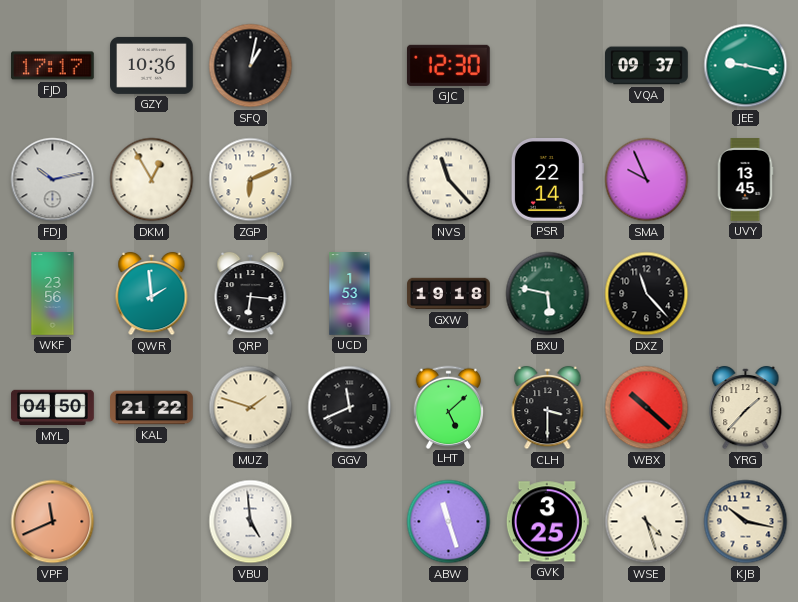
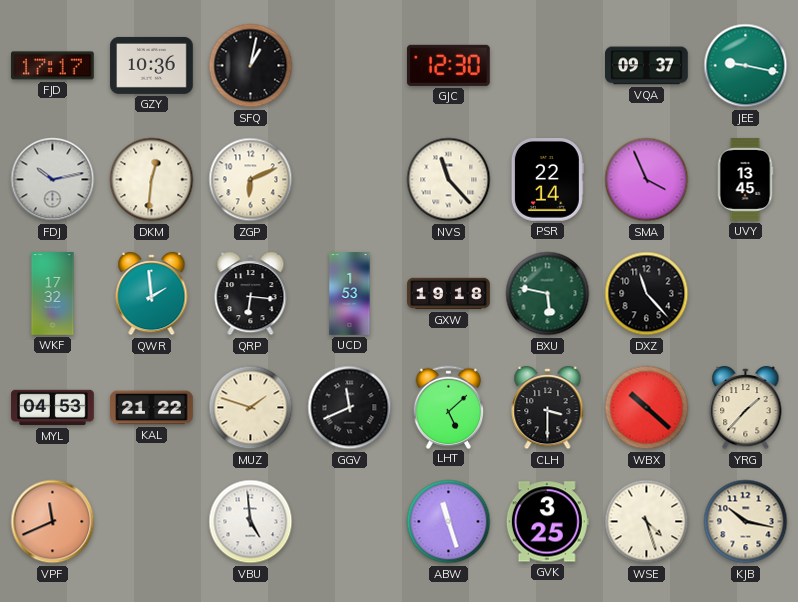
DKM: 12:55 -> 12:31 (152, 180)
SMA: 9:56 -> 3:56 (647, 180)
WKF: 23:56 -> 17:32 (53, 294)
MYL: 04:50 -> 04:53 (53, 408)
